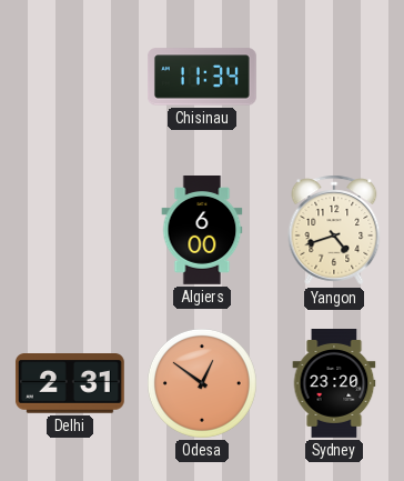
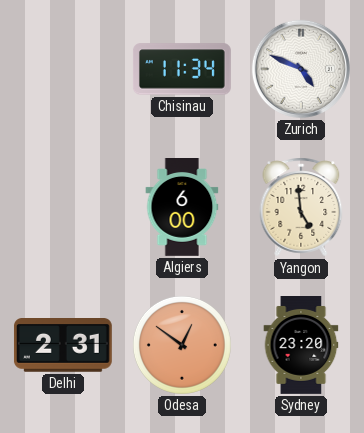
Zurich: none -> 4:49 (301, 69)
Yangon: 4:42 -> 4:59 (301, 207)
